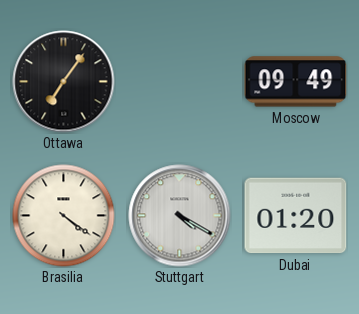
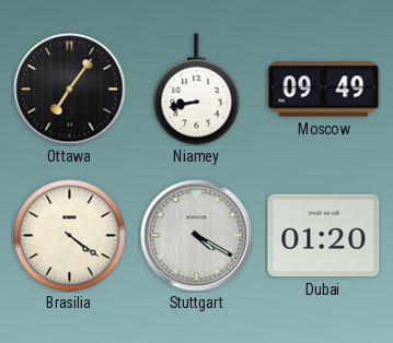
Niamey: none -> 8:43 (197, 90)
